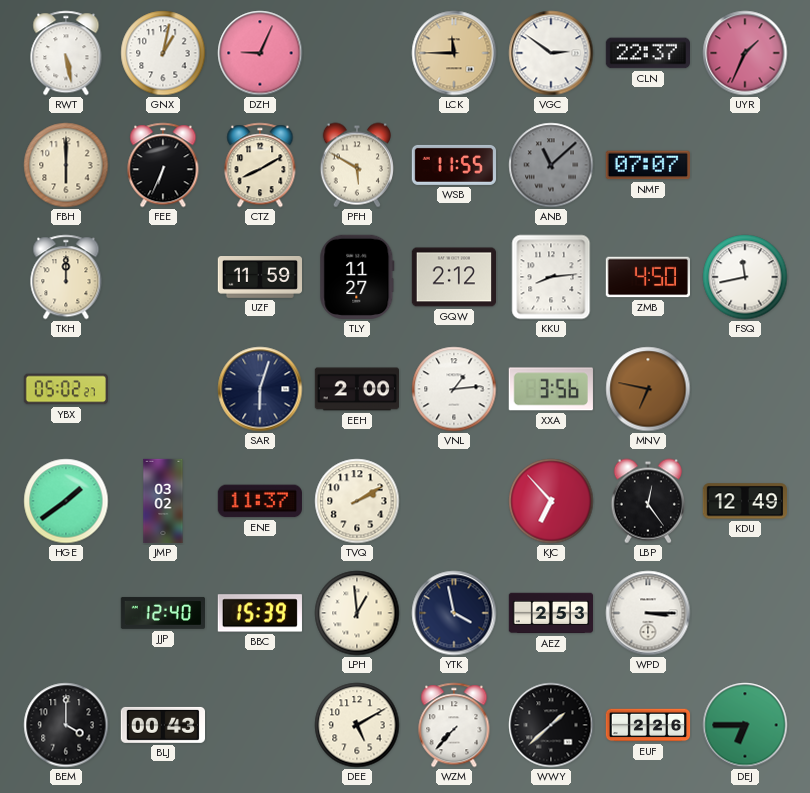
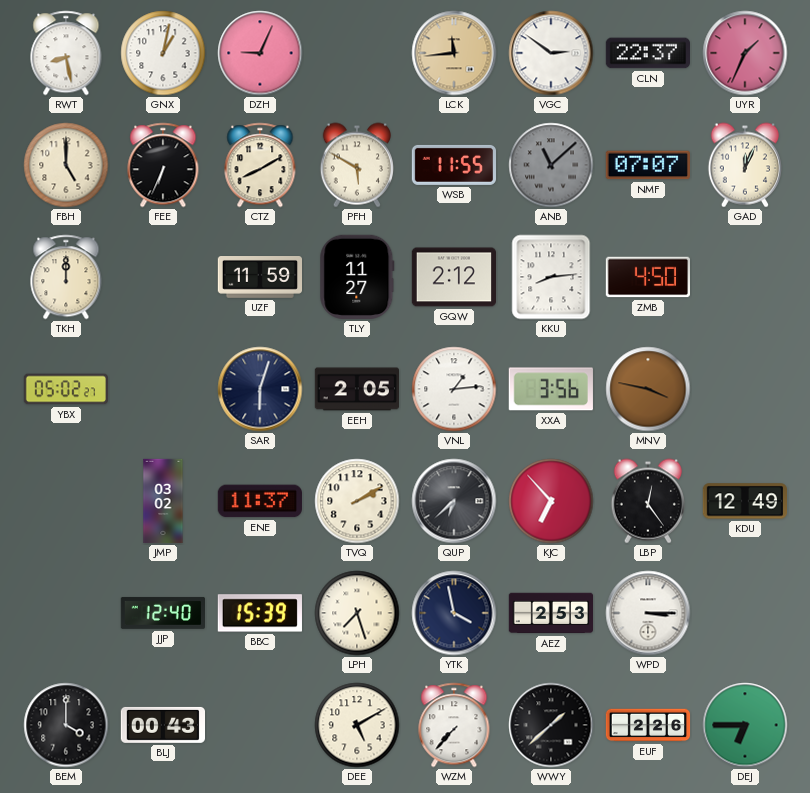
RWT: 5:28 -> 8:28 (66, 53)
LCK: 11:45 -> 11:44 (454, 53)
FBH: 6:00 -> 5:00 (66, 165)
GAD: none -> 12:04 (745, 165)
FSQ: 11:43 -> none (745, 277)
EEH: 2:00 -> 2:05 (356, 389)
MNV: 6:47 -> 3:47 (648, 389)
HGE: 1:39 -> none (66, 501)
QUP: none -> 6:38 (454, 501)
LPH: 12:59 -> 7:27 (357, 613)
